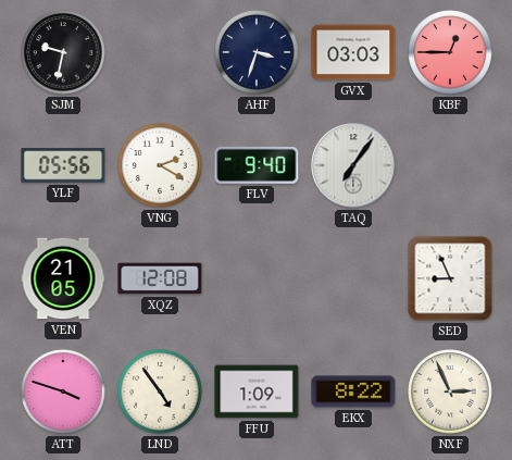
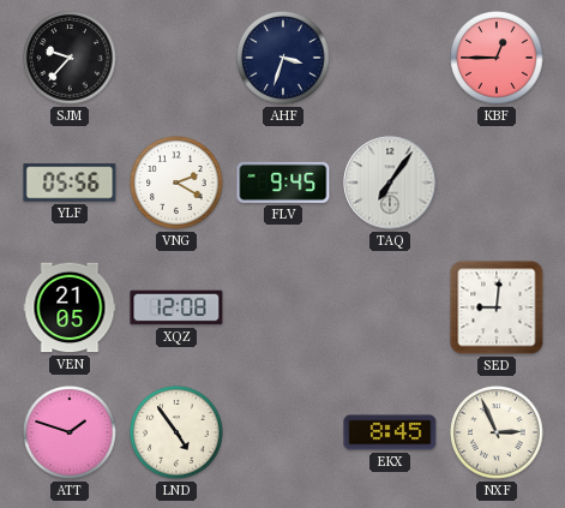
SJM: 9:32 -> 9:37 (70, 58)
GVX: 03:03 -> none (353, 52)
FLV: 9:40 -> 9:45 (283, 183)
SED: 8:56 -> 9:01 (497, 307)
ATT: 3:48 -> 1:48 (70, 432)
FFU: 1:09 -> none (257, 391)
EKX: 8:22 -> 8:45 (390, 432)
